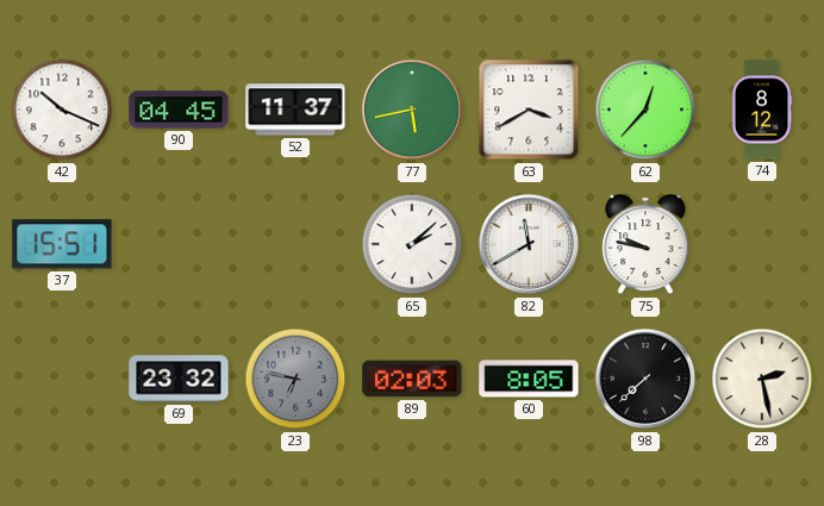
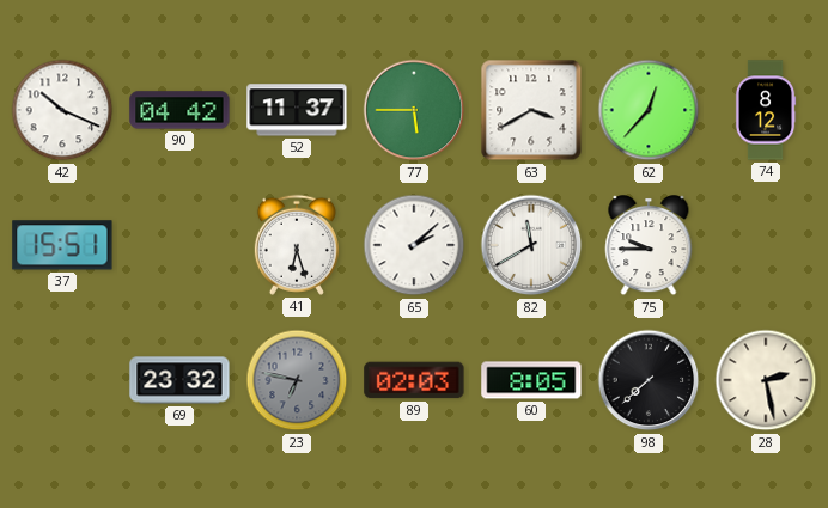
90: 04:45 -> 04:42 (179, 110)
77: 5:43 -> 5:45 (414, 110)
41: none -> 6:27 (297, 245)
75: 9:47 -> 9:45 (649, 246)
